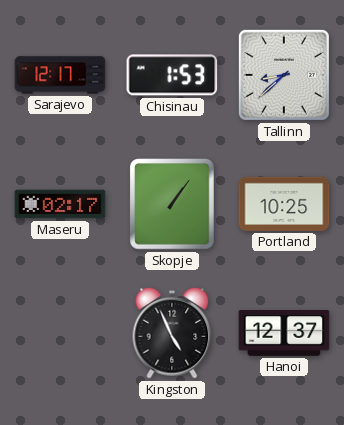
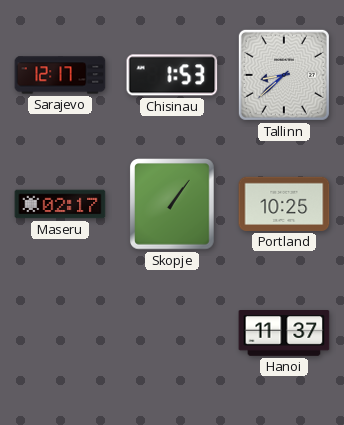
Kingston: 4:56 -> none (172, 333)
Hanoi: 12:37 -> 11:37 (284, 334)
